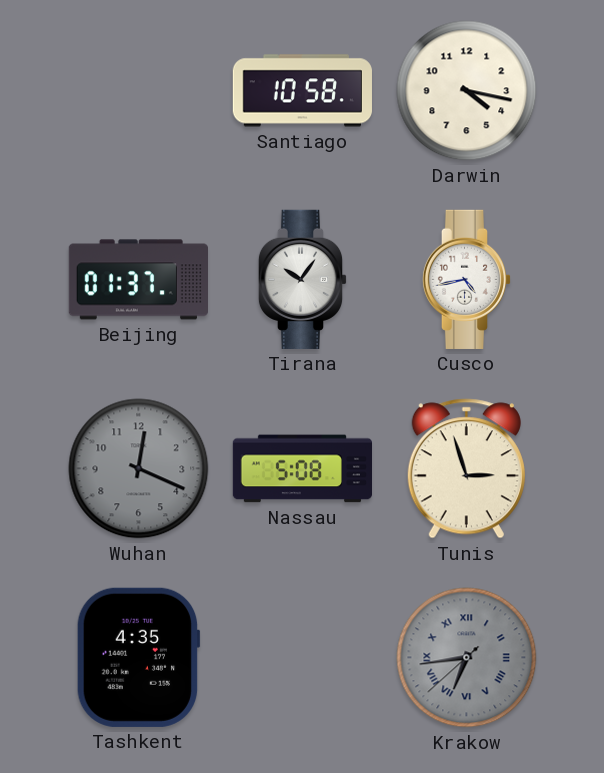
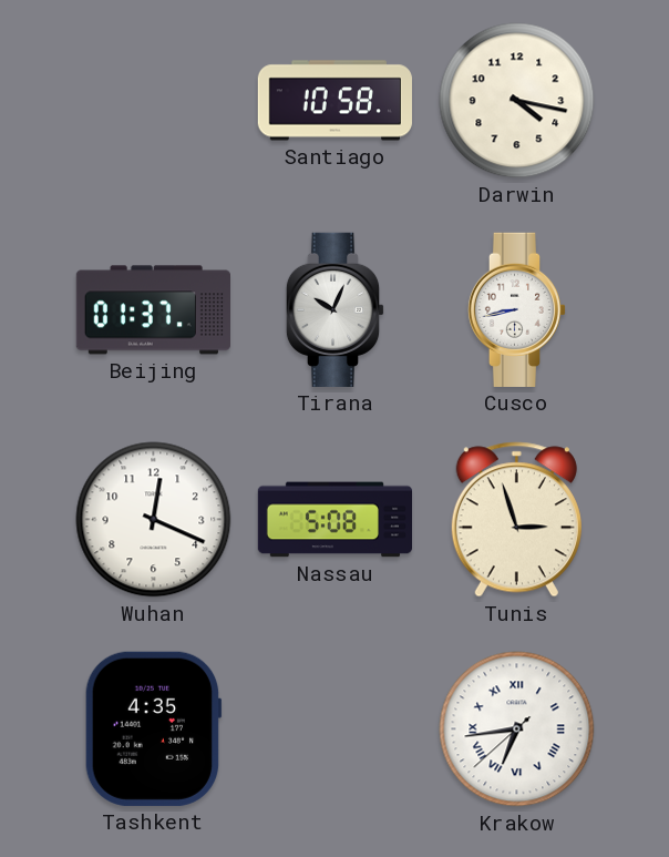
Tirana: 10:06 -> 10:04 (336, 309)
Cusco: 4:43 -> 8:43 (517, 309)
Wuhan dial: grey -> white (154, 520)
Krakow dial: grey -> white (517, 730)
